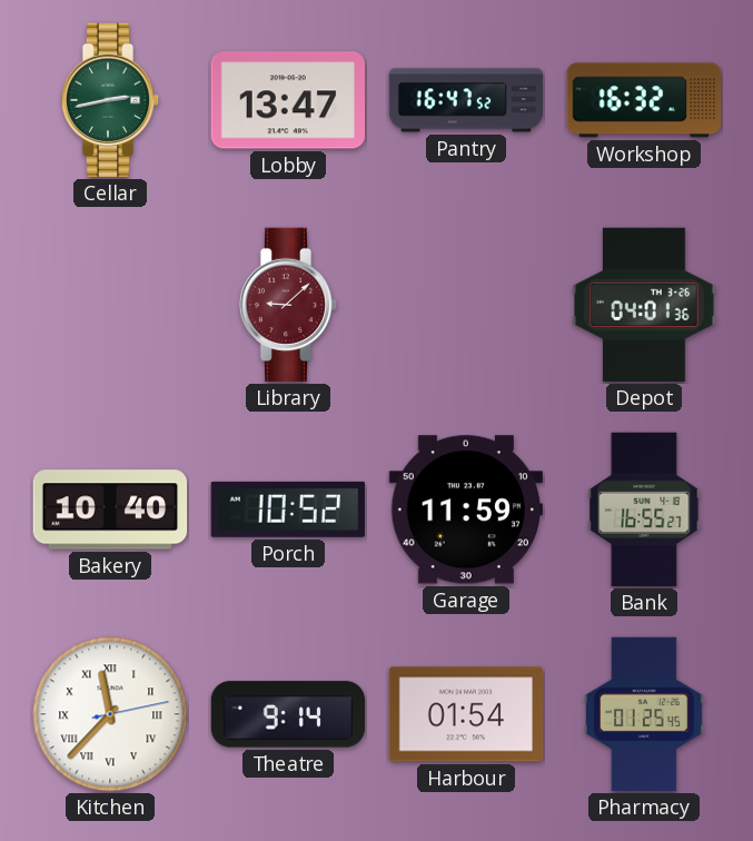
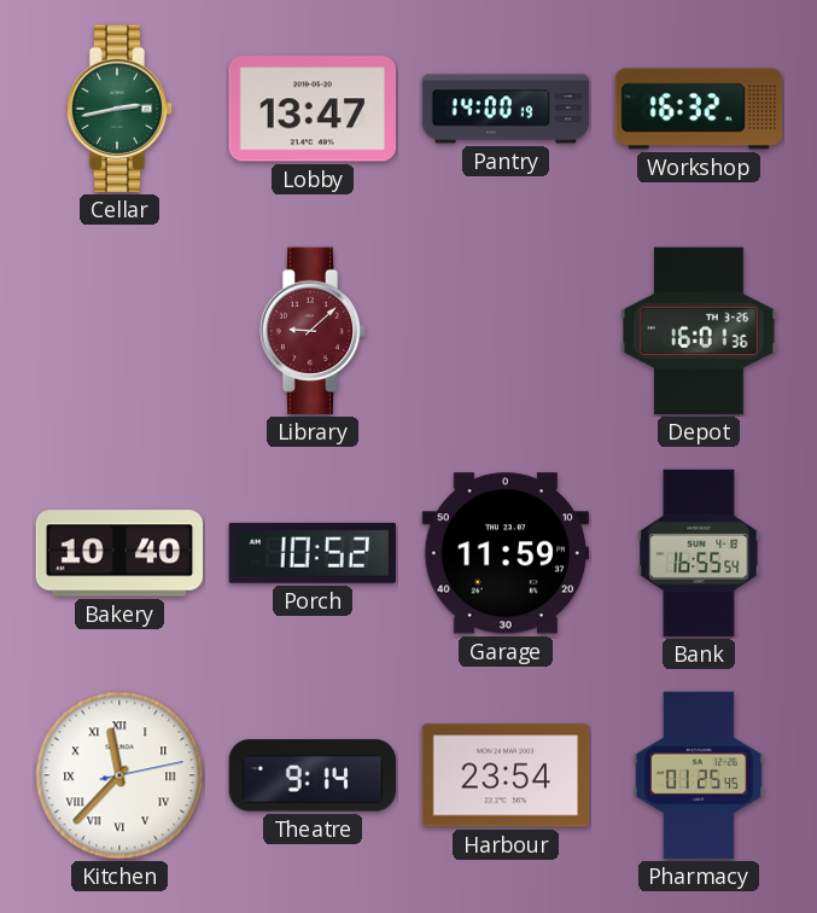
Pantry: 16:47 -> 14:00 (506, 109)
Depot: 04:01 -> 16:01 (699, 331)
Bank: 16:55:27 -> 16:55:54 (699, 553)
Harbour: 01:54 -> 23:54 (506, 775)
